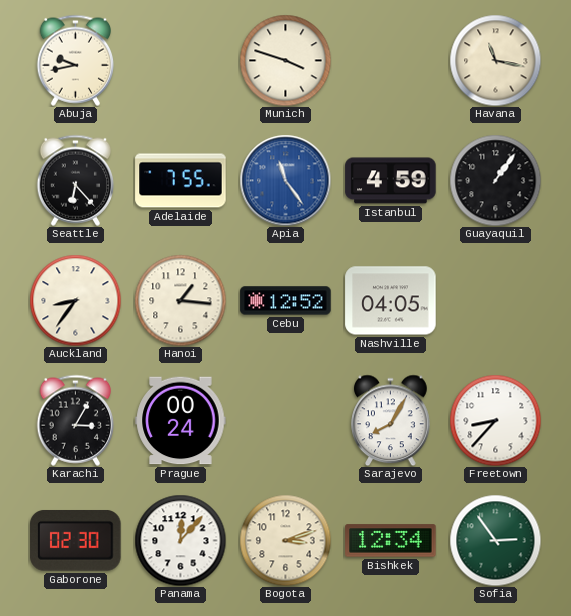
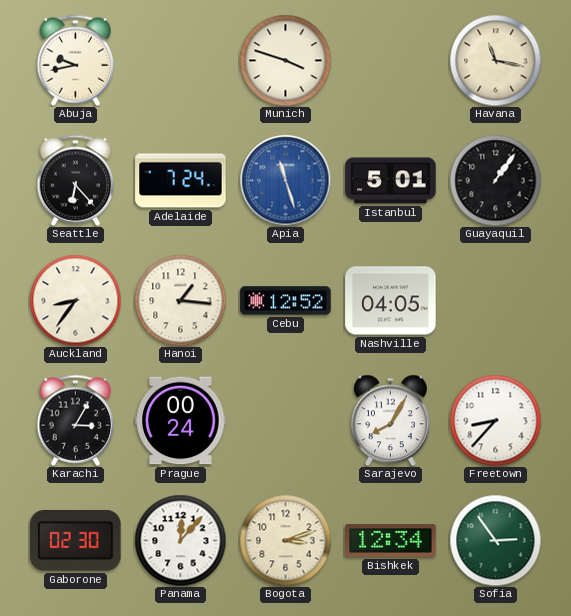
Adelaide: 7:55 -> 7:24 (181, 181)
Apia: 11:24 -> 11:27 (285, 180)
Istanbul: 4:59 -> 5:01 (391, 181)
